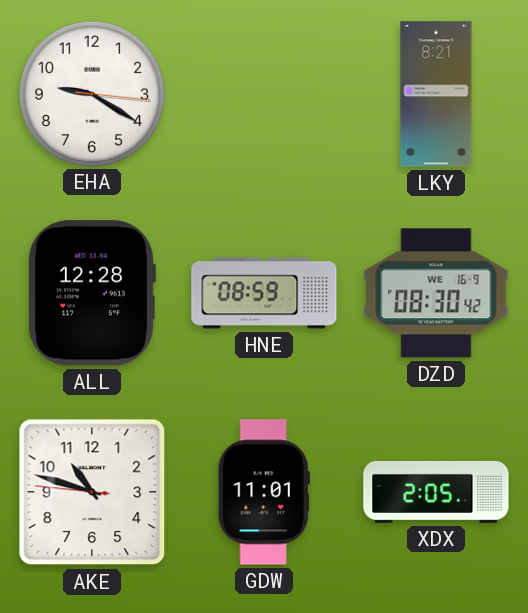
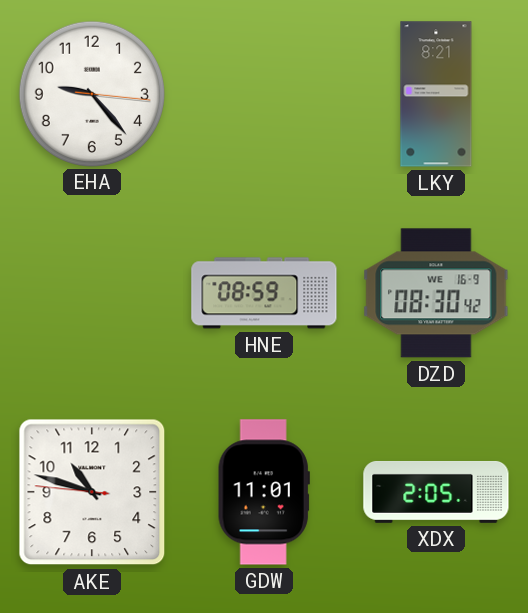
EHA: 9:20 -> 9:23 (91, 93)
ALL: 12:28 -> none (92, 293)
